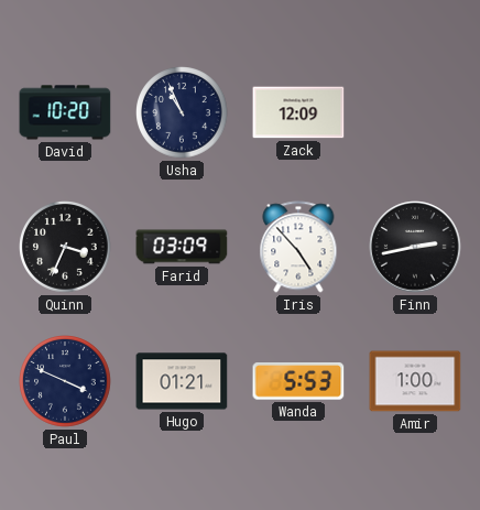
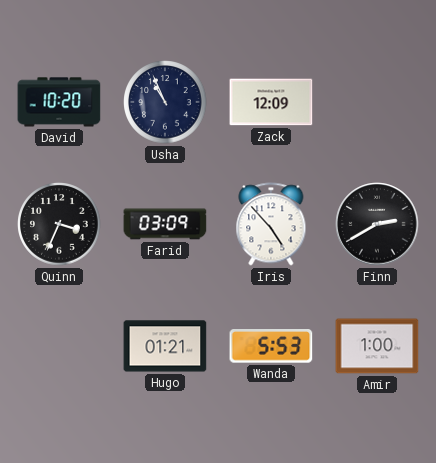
Finn: 2:43 -> 2:40 (377, 224)
Paul: 3:49 -> none (65, 381)
